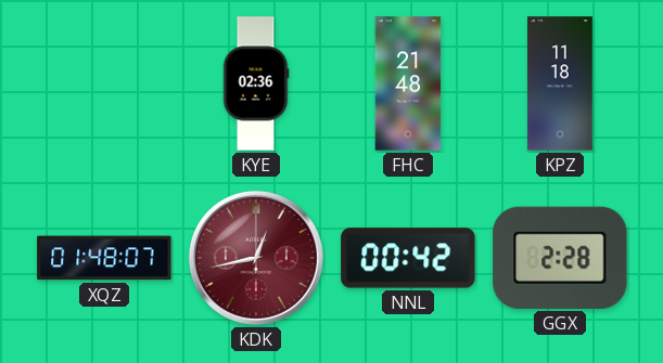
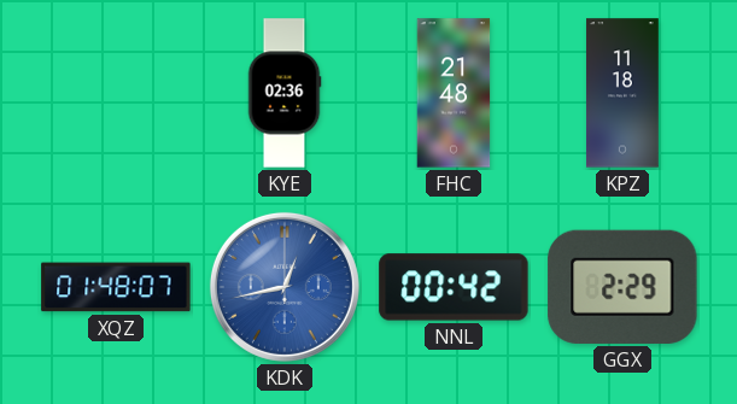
KDK dial: burgundy -> blue (285, 287)
GGX: 2:28 -> 2:29 (622, 287)
